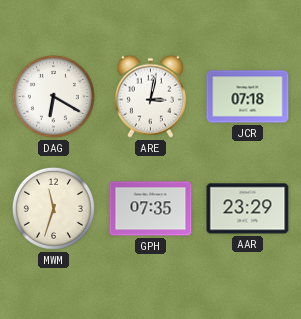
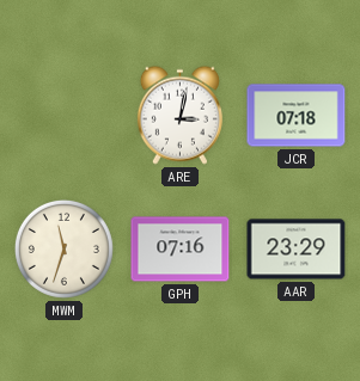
DAG: 6:20 -> none (53, 96)
GPH: 07:35 -> 07:16 (181, 250)
